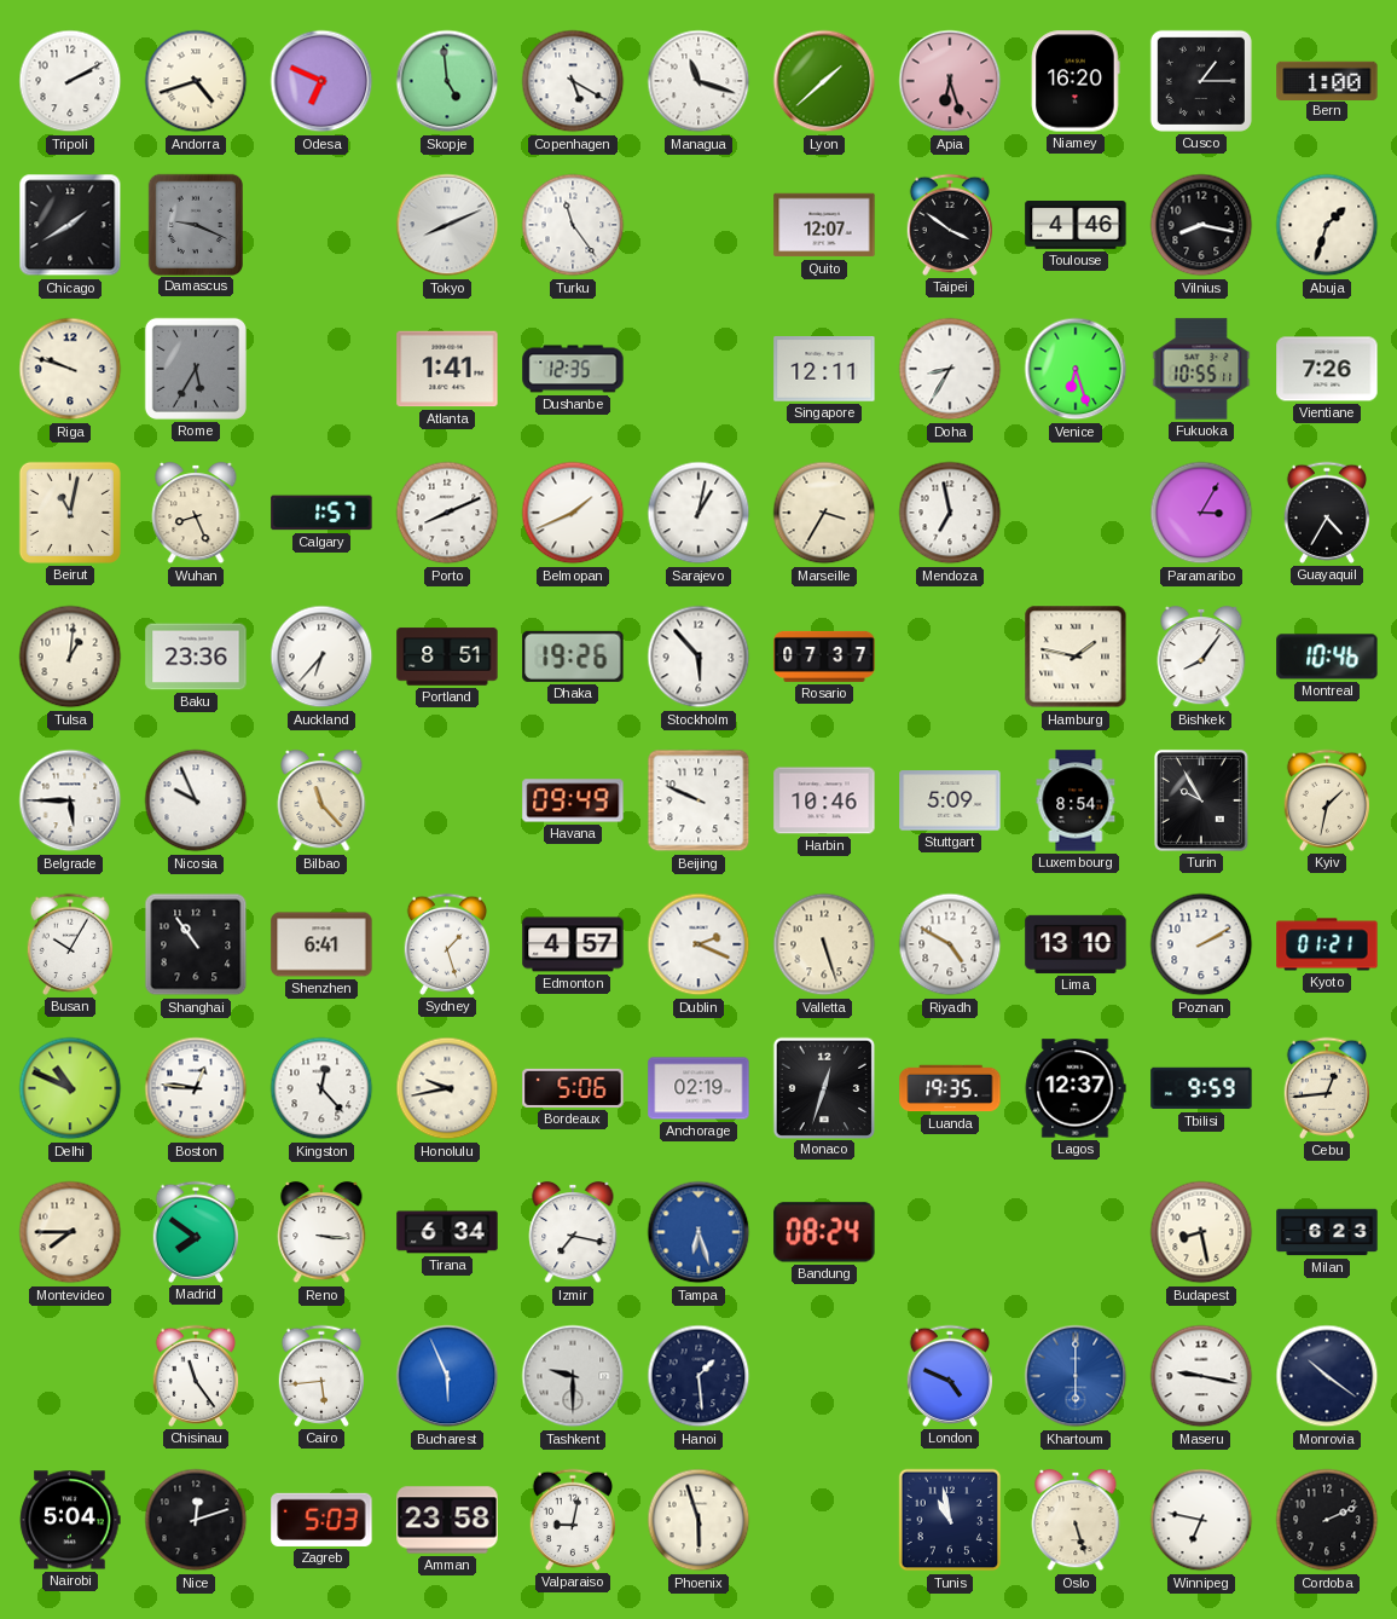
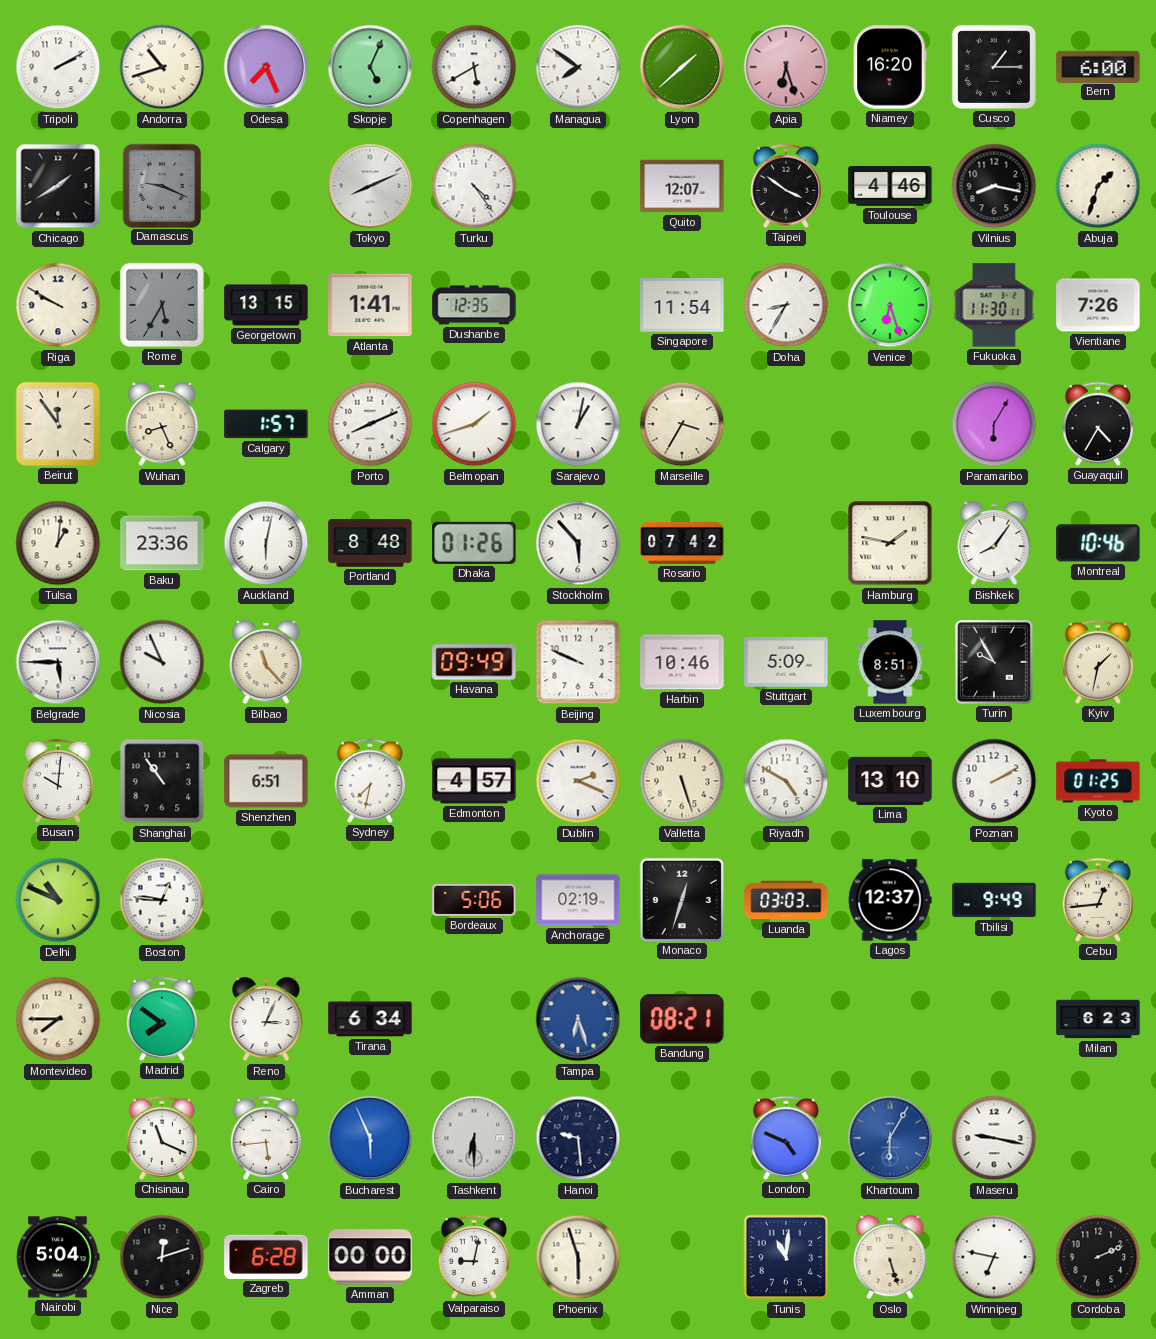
Andorra: 4:42 -> 10:42 (162, 67)
Odesa: 6:49 -> 7:26 (266, 67)
Skopje: 4:59 -> 5:04 (370, 67)
Copenhagen: 5:20 -> 5:40 (474, 67)
Managua: 11:18 -> 7:51 (578, 67)
Bern: 1:00 -> 6:00 (1098, 66)
Turku: 11:24 -> 4:24 (474, 186)
Riga: 9:48 -> 9:50 (58, 305)
Georgetown: none -> 13:15 (266, 305)
Singapore: 12:11 -> 11:54 (682, 305)
Fukuoka: 10:55 -> 11:30 (994, 305)
Beirut: 11:02 -> 11:54 (58, 424)
Belmopan: 1:41 -> 1:42 (474, 424)
Mendoza: 6:58 -> none (950, 513)
Paramaribo: 3:05 -> 6:05 (994, 424)
Auckland: 6:37 -> 6:02 (266, 543)
Portland: 8:51 -> 8:48 (370, 543)
Dhaka: 19:26 -> 01:26 (474, 543)
Rosario: 07:37 -> 07:42 (682, 543)
Luxembourg: 8:54 -> 8:51 (890, 662)
Busan: 10:05 -> 10:01 (57, 781)
Shenzhen: 6:41 -> 6:51 (266, 781)
Sydney: 1:27 -> 7:32 (369, 781)
Kyoto: 01:21 -> 01:25 (1098, 781)
Kingston: 12:23 -> none (321, 1088)
Honolulu: 9:43 -> none (447, 1088)
Luanda: 19:35 -> 03:03 (786, 900)
Tbilisi: 9:59 -> 9:49 (994, 900)
Reno: 3:16 -> 3:04 (266, 1019)
Izmir: 7:17 -> none (573, 1232)
Bandung: 08:24 -> 08:21 (682, 1019)
Budapest: 8:28 -> none (1201, 1232)
Chisinau: 11:24 -> 11:19 (161, 1138)
Tashkent: 9:30 -> 6:30 (474, 1138)
Hanoi: 1:29 -> 9:29 (578, 1138)
Khartoum: 6:00 -> 6:05 (890, 1138)
Monrovia: 10:21 -> none (1327, 1376)
Zagreb: 5:03 -> 6:28 (266, 1257)
Amman: 23:58 -> 00:00 (370, 1257)
Tunis: 10:58 -> 11:01 (786, 1257)
